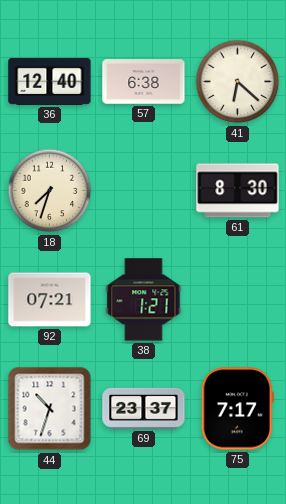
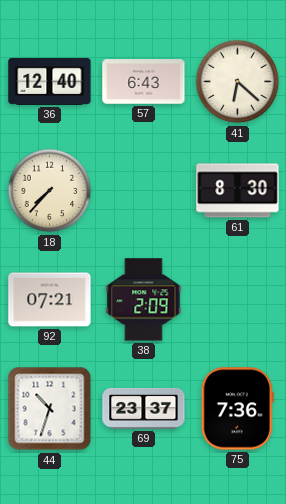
57: 6:38 -> 6:43 (144, 82)
18: 7:33 -> 7:37 (50, 191)
38: 1:21 -> 2:09 (144, 300)
75: 7:17 -> 7:36 (237, 409)
